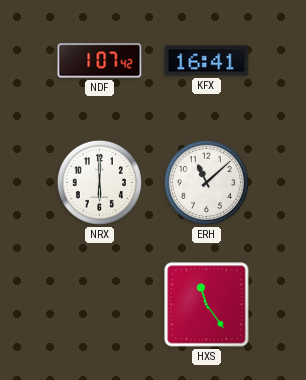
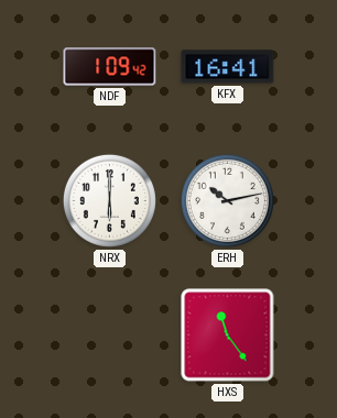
NDF: 1:07 -> 1:09 (110, 67)
ERH: 11:08 -> 10:13 (227, 200)
